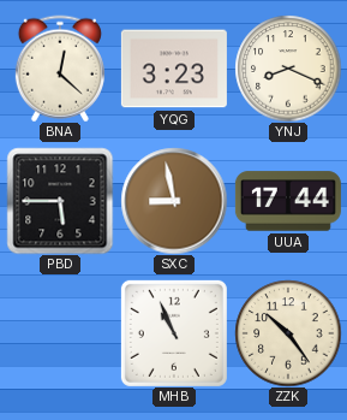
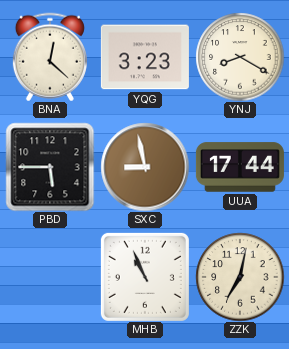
YNJ: 8:19 -> 8:20 (240, 57)
ZZK: 10:24 -> 7:02 (240, 277)
